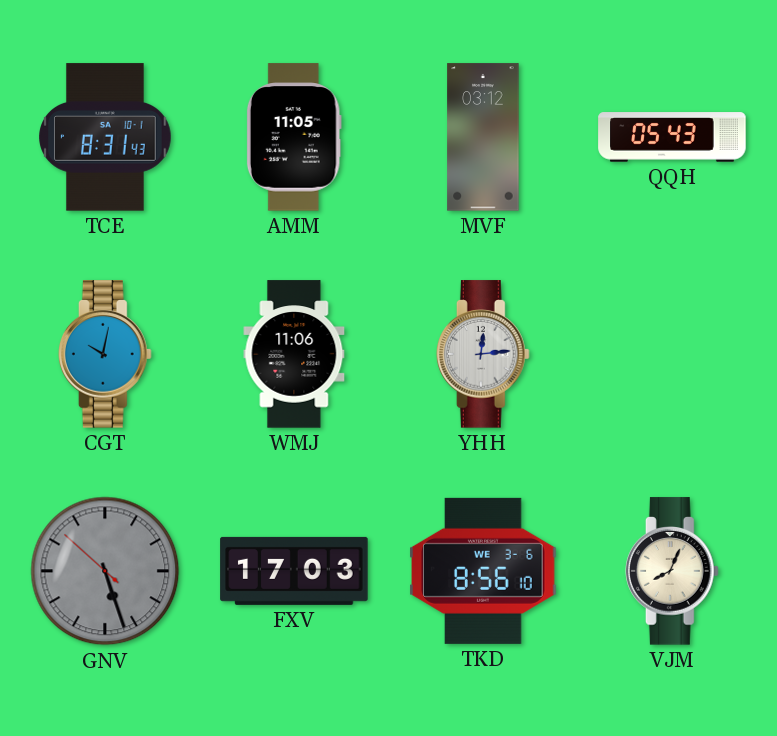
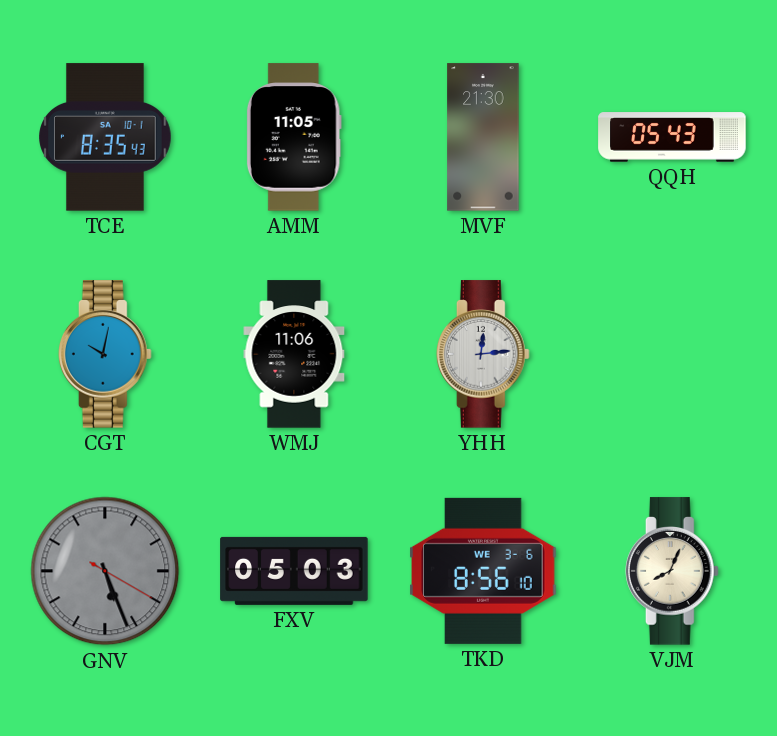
TCE: 8:31 -> 8:35 (105, 137)
MVF: 03:12 -> 21:30 (483, 137)
GNV: 5:26:52 -> 5:26:20 (105, 571)
FXV: 17:03 -> 05:03 (294, 571)
